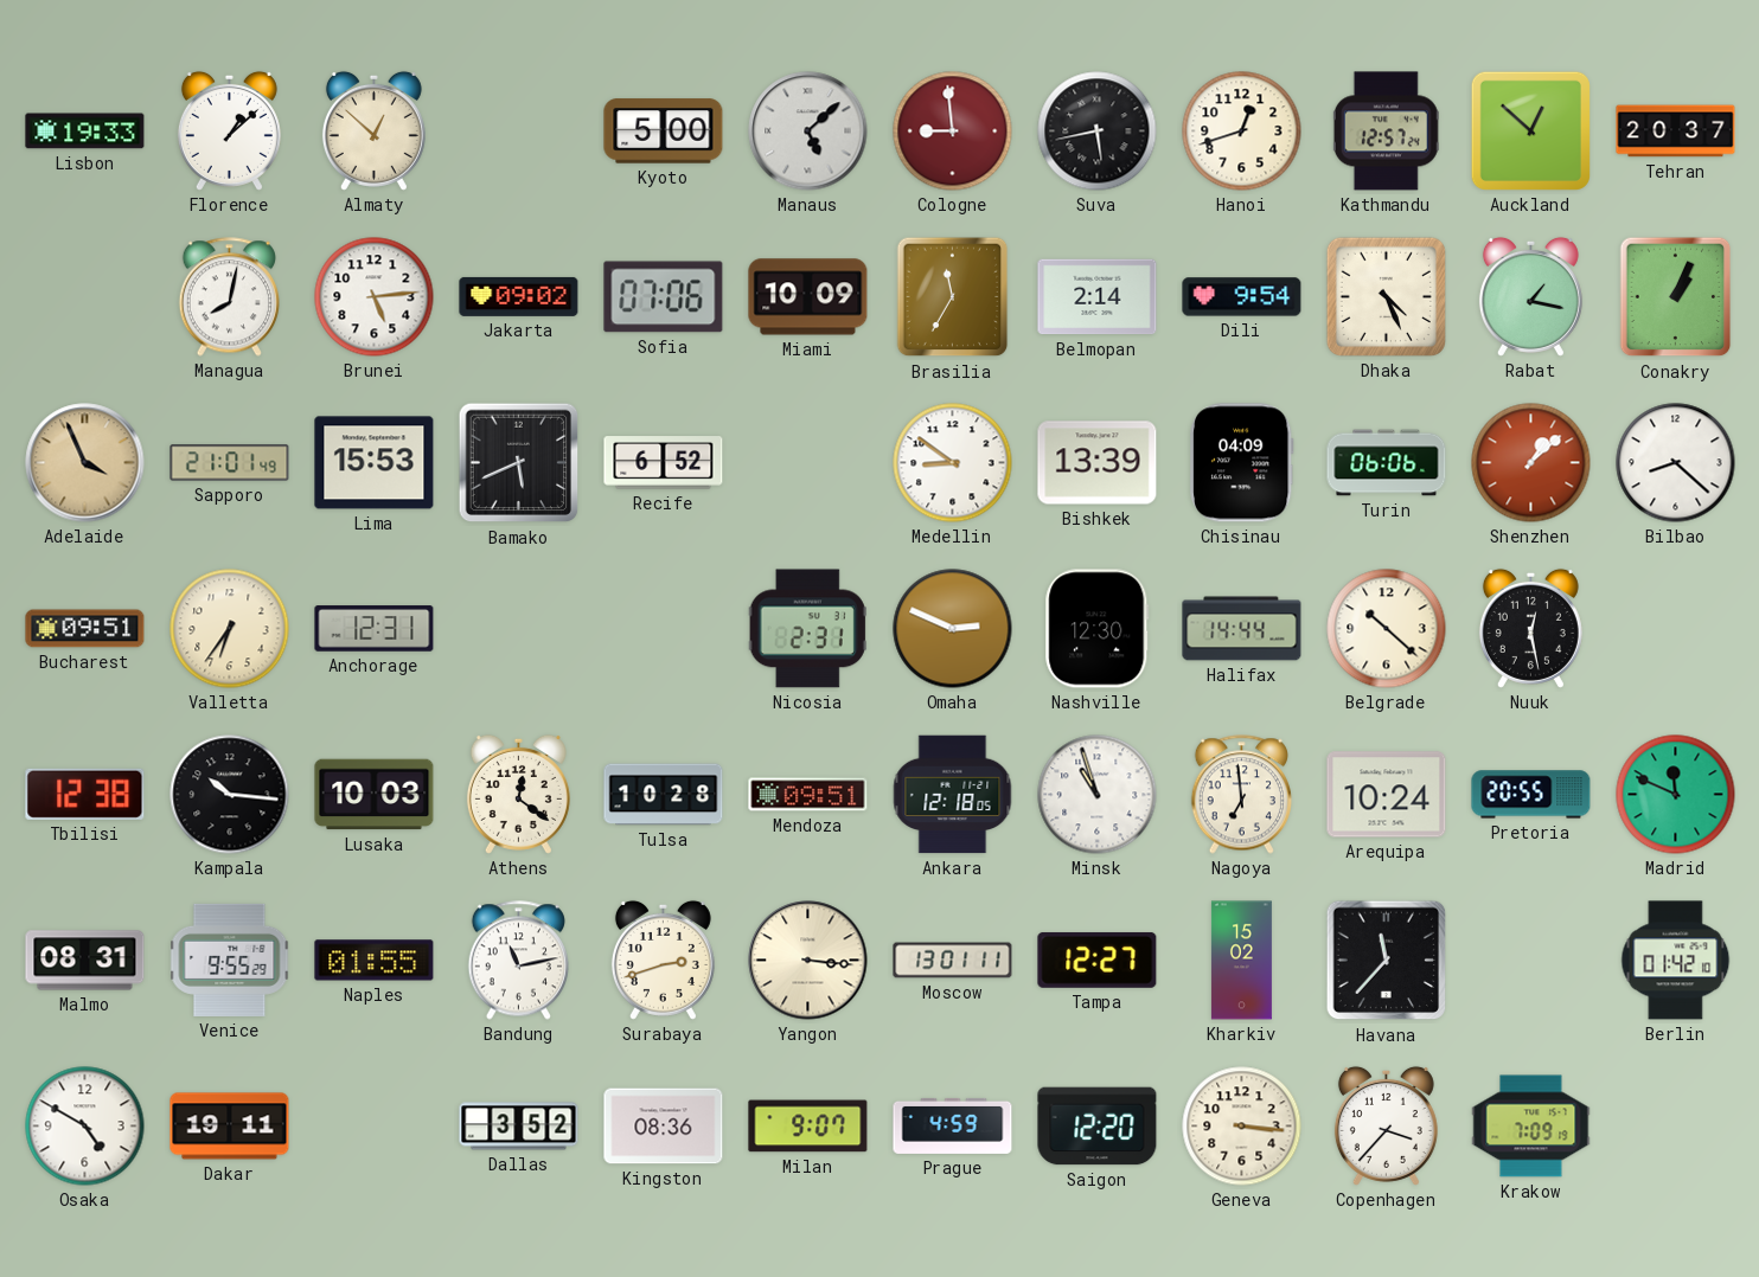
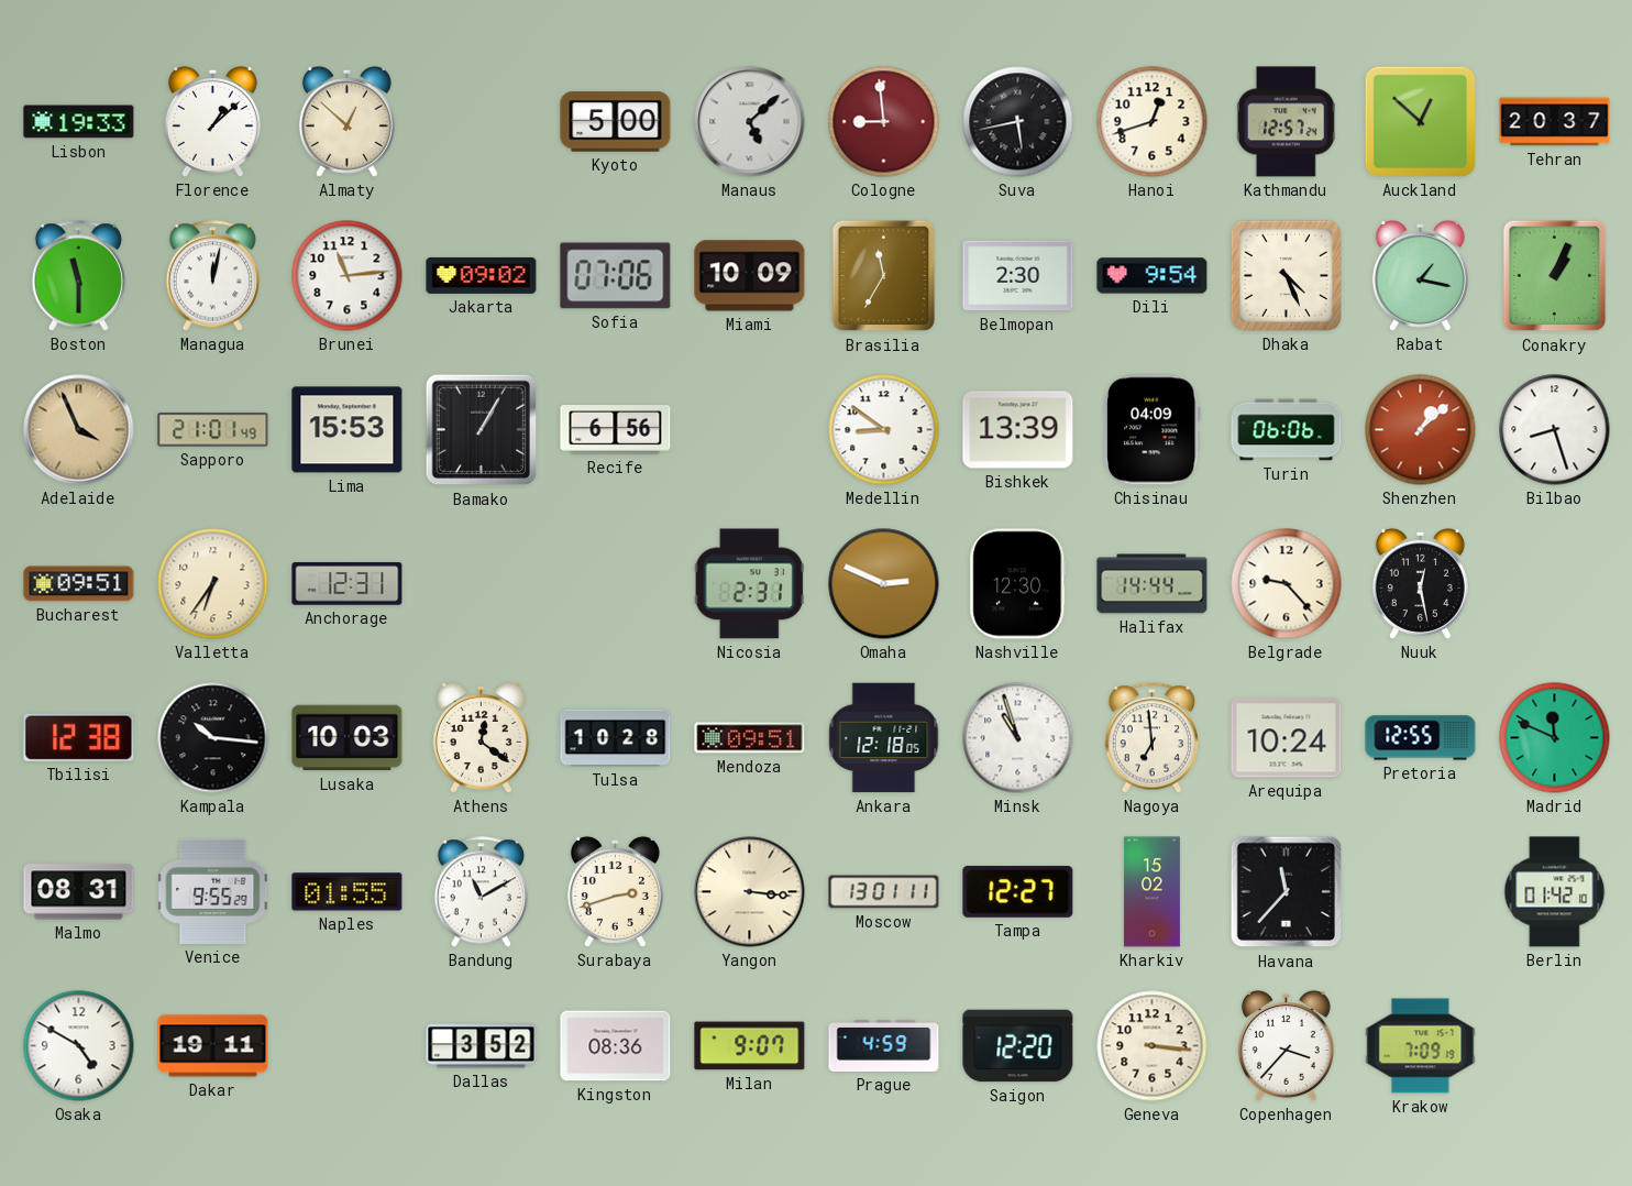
Boston: none -> 11:30 (78, 276)
Managua: 8:02 -> 12:02 (212, 276)
Brunei: 5:14 -> 11:14 (348, 276)
Belmopan: 2:14 -> 2:30 (1018, 276)
Bamako: 5:41 -> 1:05 (482, 430)
Recife: 6:52 -> 6:56 (616, 430)
Bilbao: 8:22 -> 8:27 (1555, 430)
Belgrade: 10:22 -> 9:23 (1287, 584)
Pretoria: 20:55 -> 12:55 (1421, 738)
Bandung: 11:13 -> 11:10 (481, 892)
